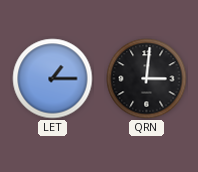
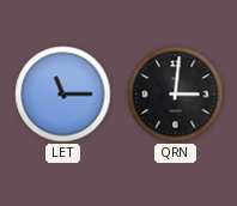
LET: 1:15 -> 11:15 (63, 95)
